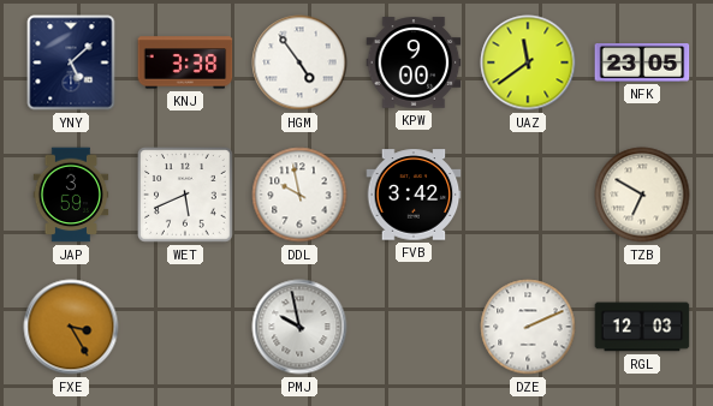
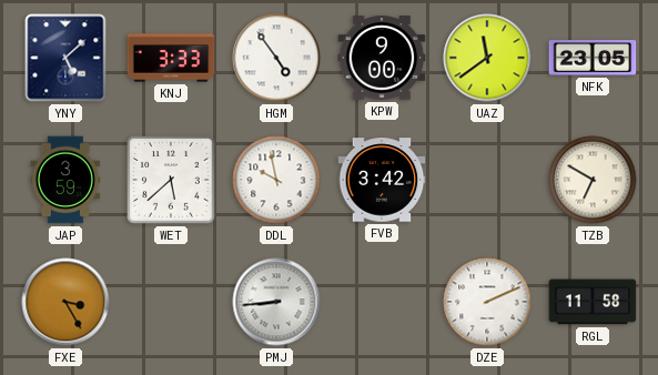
KNJ: 3:38 -> 3:33 (171, 58)
WET: 5:41 -> 5:38 (172, 181)
PMJ: 9:58 -> 8:44 (276, 302)
RGL: 12:03 -> 11:58 (593, 302)
